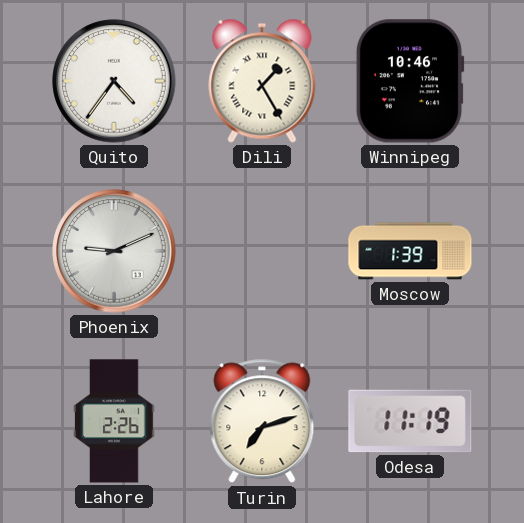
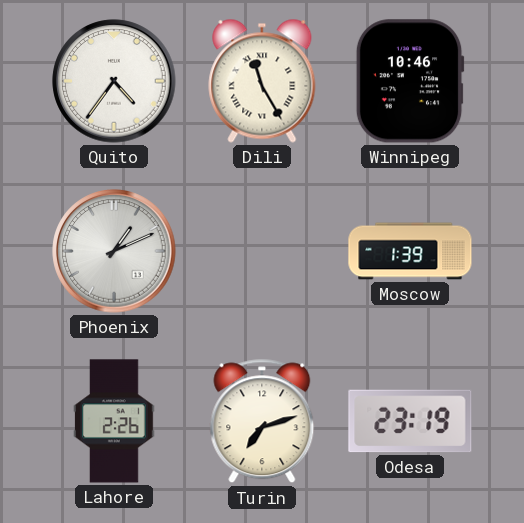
Dili: 1:25 -> 11:25 (262, 81)
Phoenix: 9:11 -> 1:11 (114, 251)
Odesa: 11:19 -> 23:19 (410, 421)
